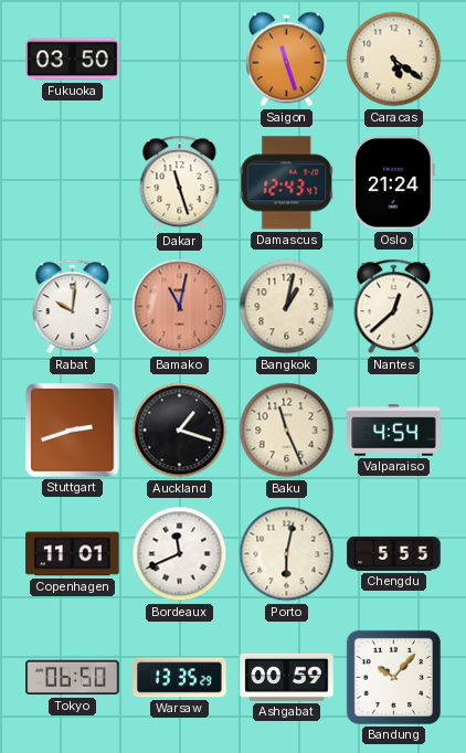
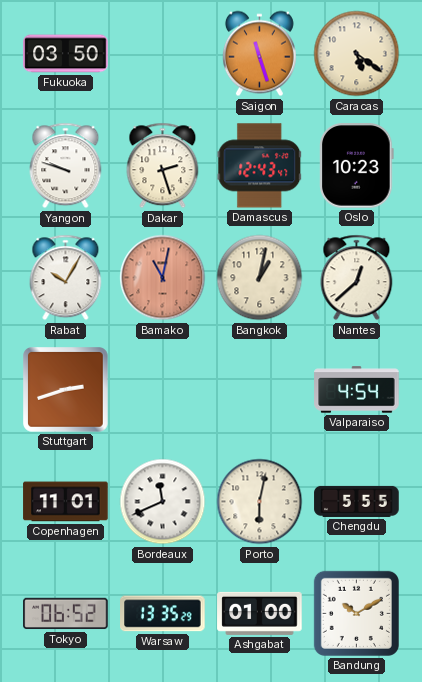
Yangon: none -> 9:48 (66, 166)
Dakar: 11:27 -> 2:27 (163, 166)
Oslo: 21:24 -> 10:23 (357, 166)
Rabat: 10:01 -> 10:05 (66, 278)
Auckland: 1:18 -> none (180, 431)
Baku: 11:26 -> none (287, 431)
Tokyo: 06:50 -> 06:52 (66, 614)
Ashgabat: 00:59 -> 01:00 (260, 613)
Bandung: 10:07 -> 10:10 (356, 613)
